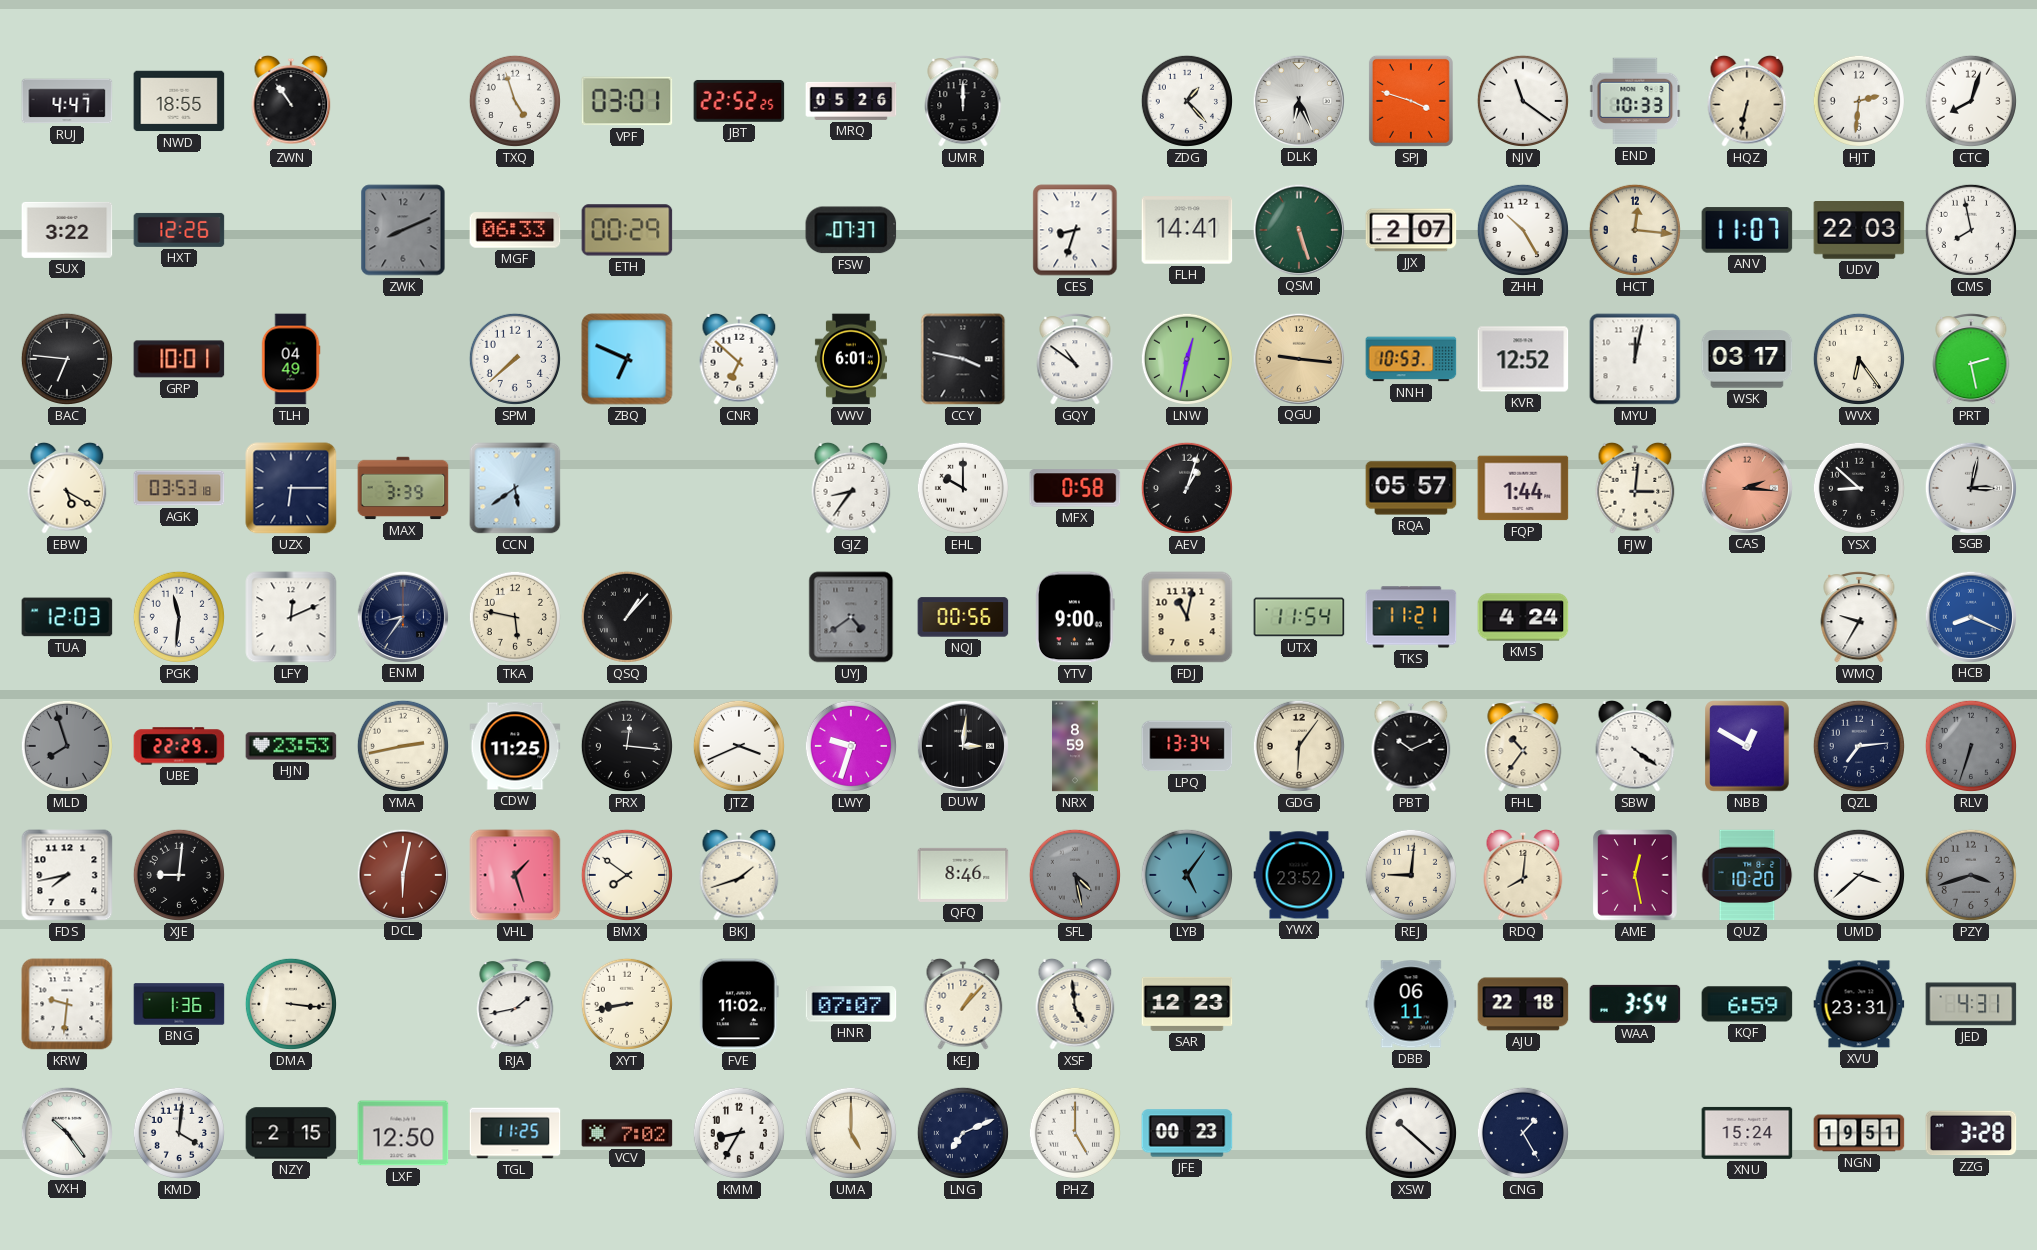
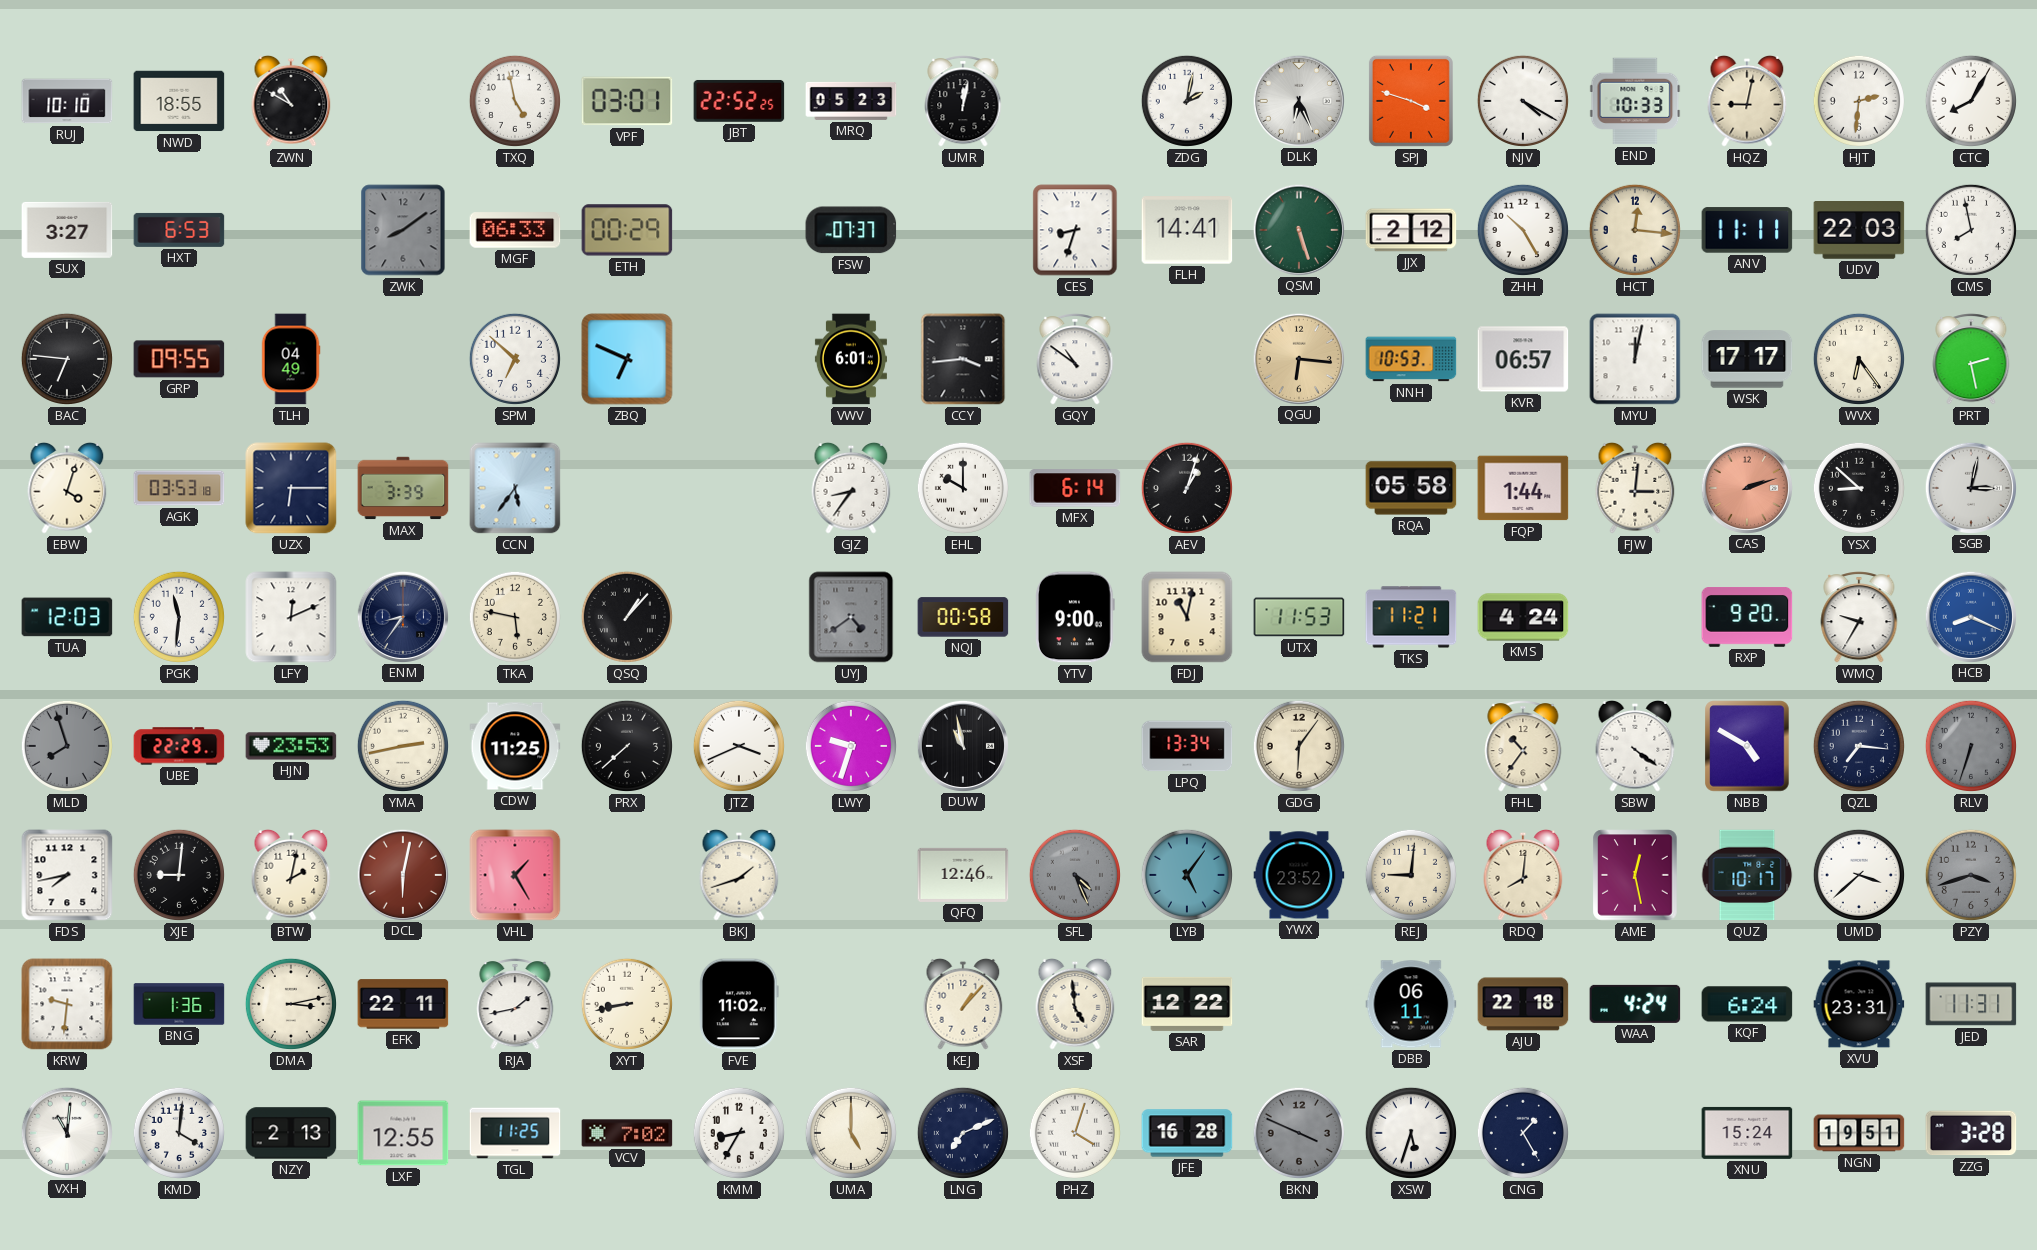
RUJ: 4:47 -> 10:10 (67, 101)
ZWN: 10:54 -> 10:50 (291, 101)
TXQ: 4:57 -> 4:58 (515, 101)
MRQ: 05:26 -> 05:23 (851, 101)
UMR: 12:00 -> 12:02 (963, 101)
ZDG: 1:23 -> 2:02 (1187, 101)
NJV: 11:21 -> 4:20 (1523, 101)
HQZ: 6:32 -> 9:02 (1747, 101)
CTC: 8:03 -> 8:05 (1971, 101)
SUX: 3:22 -> 3:27 (67, 230)
HXT: 12:26 -> 6:53 (179, 230)
ZWK: 8:11 -> 8:09 (403, 230)
JJX: 2:07 -> 2:12 (1411, 230)
ANV: 11:07 -> 11:11 (1747, 230)
GRP: 10:01 -> 09:55 (179, 359)
SPM: 7:38 -> 6:52 (515, 359)
CNR: 6:52 -> none (739, 359)
CCY: 3:47 -> 3:44 (963, 359)
LNW: 12:32 -> none (1187, 359)
QGU: 9:16 -> 6:16 (1298, 358)
KVR: 12:52 -> 06:57 (1523, 359)
WSK: 03:17 -> 17:17 (1747, 359)
EBW: 5:20 -> 4:03 (67, 488)
CCN: 5:39 -> 5:36 (515, 488)
MFX: 0:58 -> 6:14 (1075, 488)
RQA: 05:57 -> 05:58 (1411, 488)
CAS: 2:16 -> 2:12 (1746, 487)
NQJ: 00:56 -> 00:58 (963, 617)
UTX: 11:54 -> 11:53 (1299, 617)
RXP: none -> 9:20 (1747, 618)
PRX: 12:16 -> 7:38 (627, 746)
DUW: 3:01 -> 10:58 (962, 745)
NRX: 8:59 -> none (1076, 746)
PBT: 10:11 -> none (1411, 746)
NBB: 12:50 -> 4:50 (1747, 746)
QZL: 7:14 -> 7:16 (1859, 746)
BTW: none -> 2:02 (291, 875)
VHL: 1:27 -> 1:25 (515, 875)
BMX: 7:51 -> none (627, 875)
QFQ: 8:46 -> 12:46 (963, 875)
SFL: 4:28 -> 4:26 (1075, 875)
QUZ: 10:20 -> 10:17 (1747, 875)
DMA: 3:16 -> 3:13 (291, 1004)
EFK: none -> 22:11 (403, 1004)
HNR: 07:07 -> none (851, 1004)
SAR: 12:23 -> 12:22 (1187, 1004)
WAA: 3:54 -> 4:24 (1635, 1004)
KQF: 6:59 -> 6:24 (1747, 1004)
JED: 4:31 -> 11:31 (1971, 1004)
VXH: 10:24 -> 11:01 (66, 1132)
NZY: 2:15 -> 2:13 (291, 1133)
LXF: 12:50 -> 12:55 (403, 1133)
PHZ: 5:00 -> 4:03 (1075, 1133)
JFE: 00:23 -> 16:28 (1187, 1133)
BKN: none -> 3:49 (1299, 1133)
XSW: 10:22 -> 5:33 (1411, 1133)
